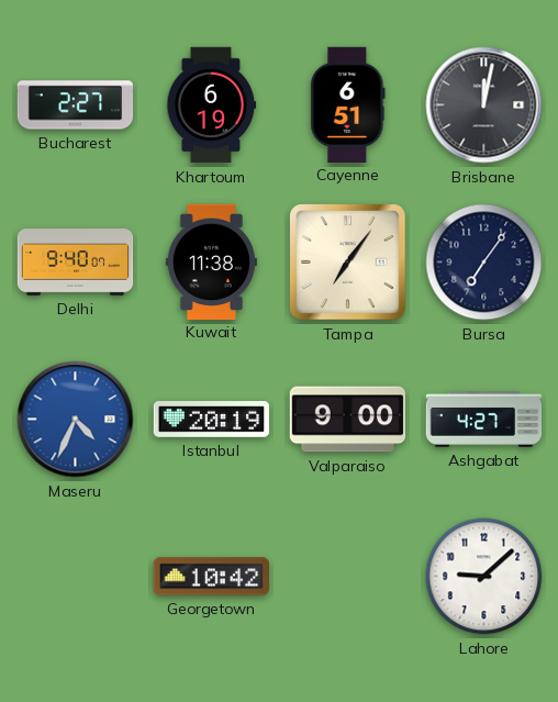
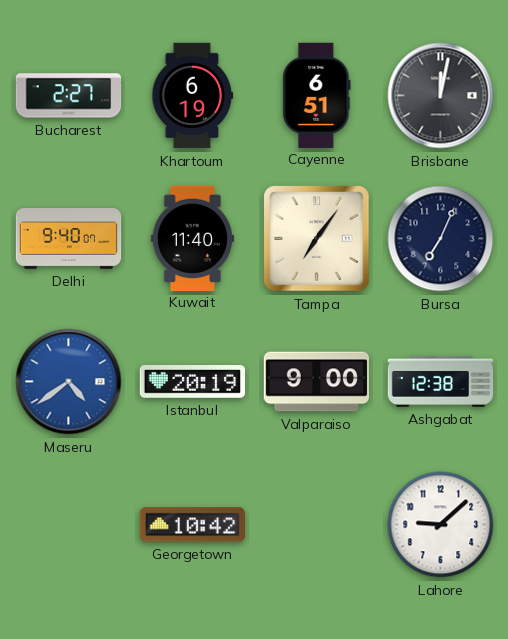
Kuwait: 11:38 -> 11:40 (192, 238)
Bursa: 7:06 -> 7:04 (441, 239)
Maseru: 4:34 -> 4:39 (69, 382)
Ashgabat: 4:27 -> 12:38 (441, 382)
